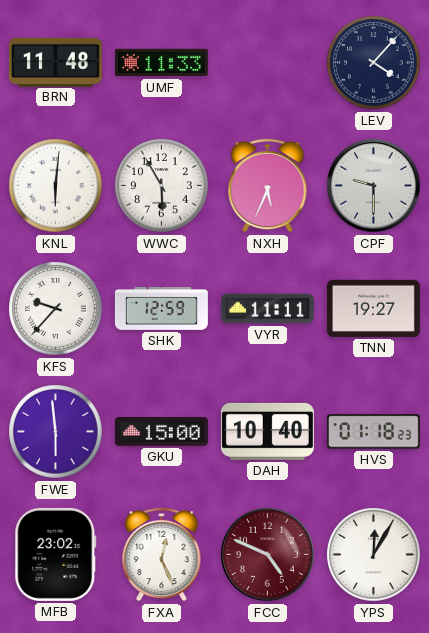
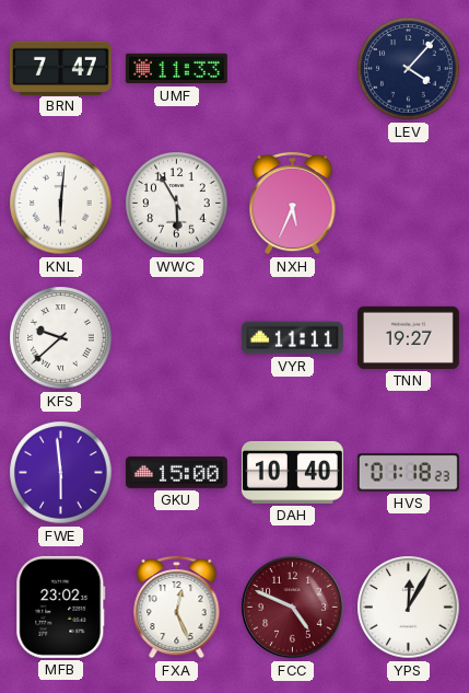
BRN: 11:48 -> 7:47 (60, 68)
CPF: 9:30 -> none (374, 186)
KFS: 9:37 -> 9:38 (61, 338)
SHK: 12:59 -> none (161, 309)
